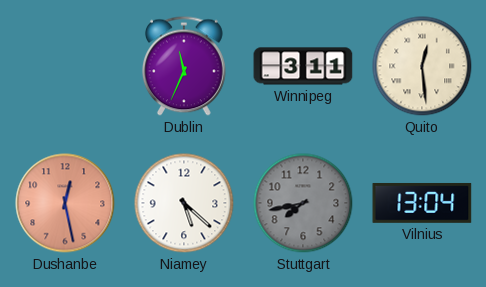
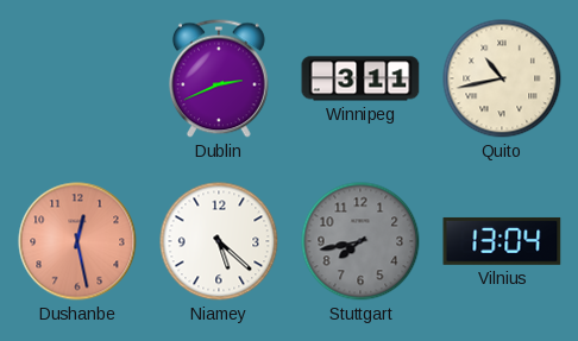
Dublin: 11:34 -> 2:41 (219, 78)
Quito: 12:29 -> 10:43 (502, 78)
